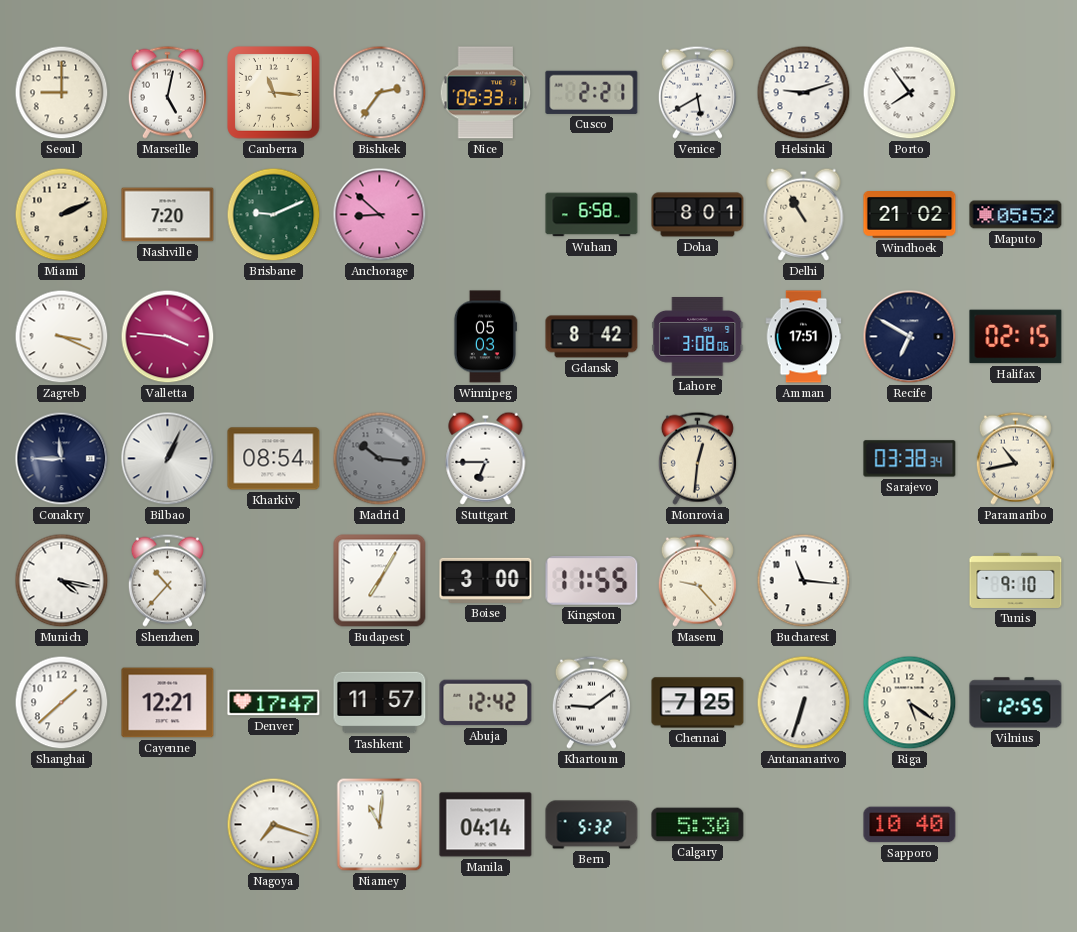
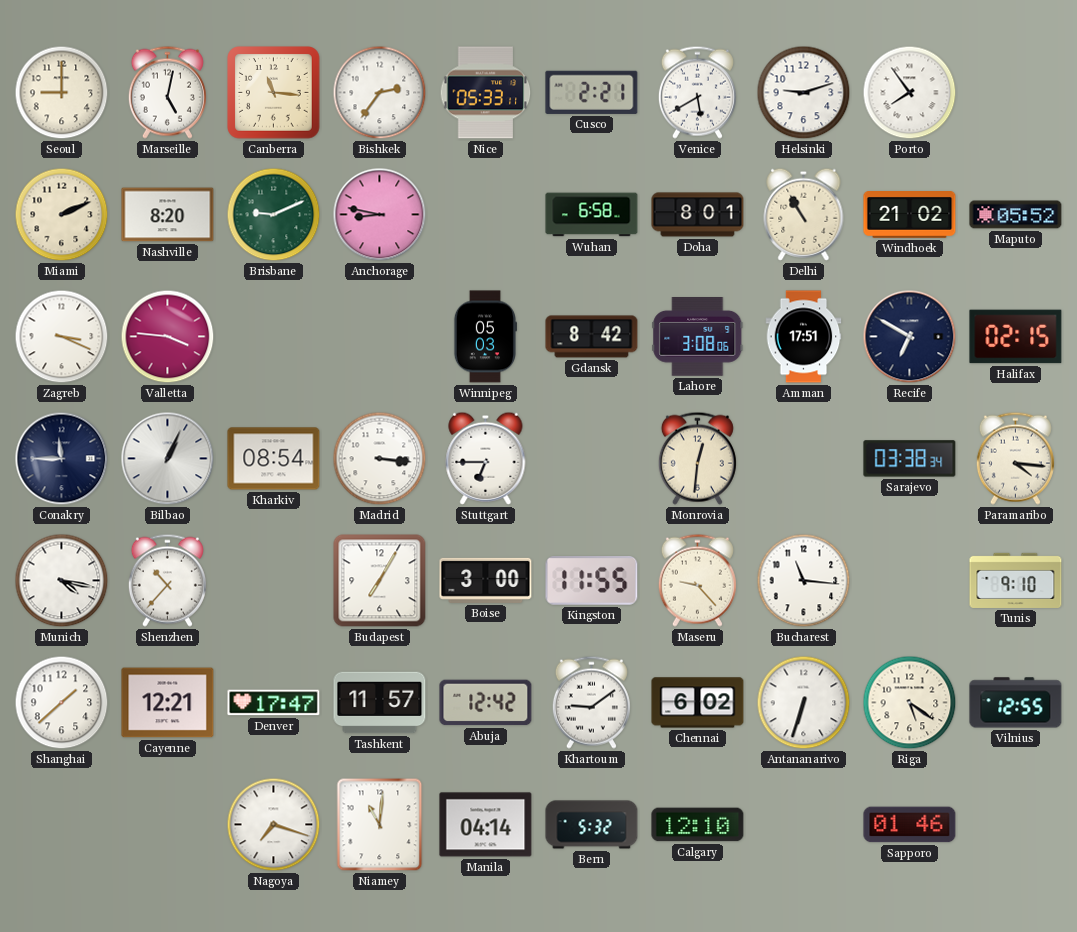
Nashville: 7:20 -> 8:20 (168, 215)
Anchorage: 8:52 -> 8:47 (380, 215)
Madrid: 10:16 -> 3:16 (380, 459)
Madrid dial: grey -> white (380, 459)
Paramaribo: 10:43 -> 4:16 (1015, 458)
Chennai: 7:25 -> 6:02 (698, 703)
Calgary: 5:30 -> 12:10 (698, 825)
Sapporo: 10:40 -> 01:46 (910, 825)
